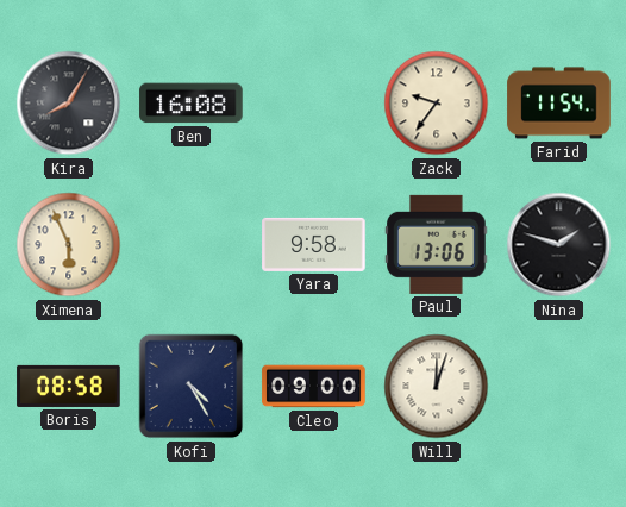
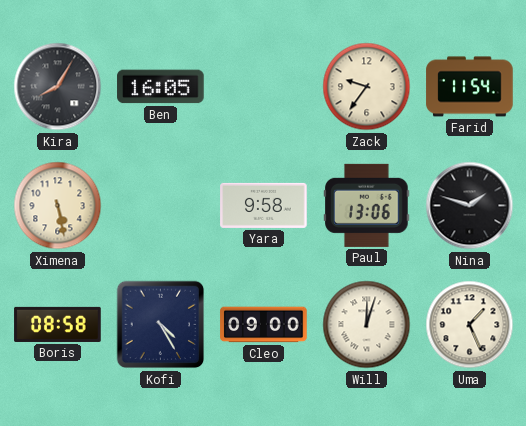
Ben: 16:08 -> 16:05 (161, 87)
Ximena: 5:56 -> 5:28 (58, 206)
Uma: none -> 1:26 (470, 325)
